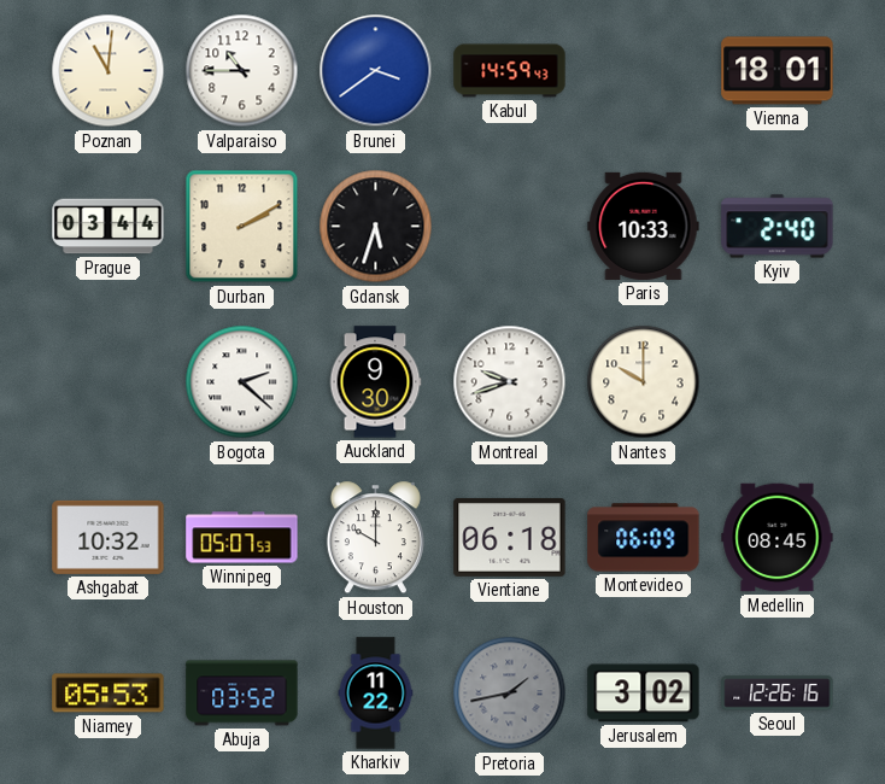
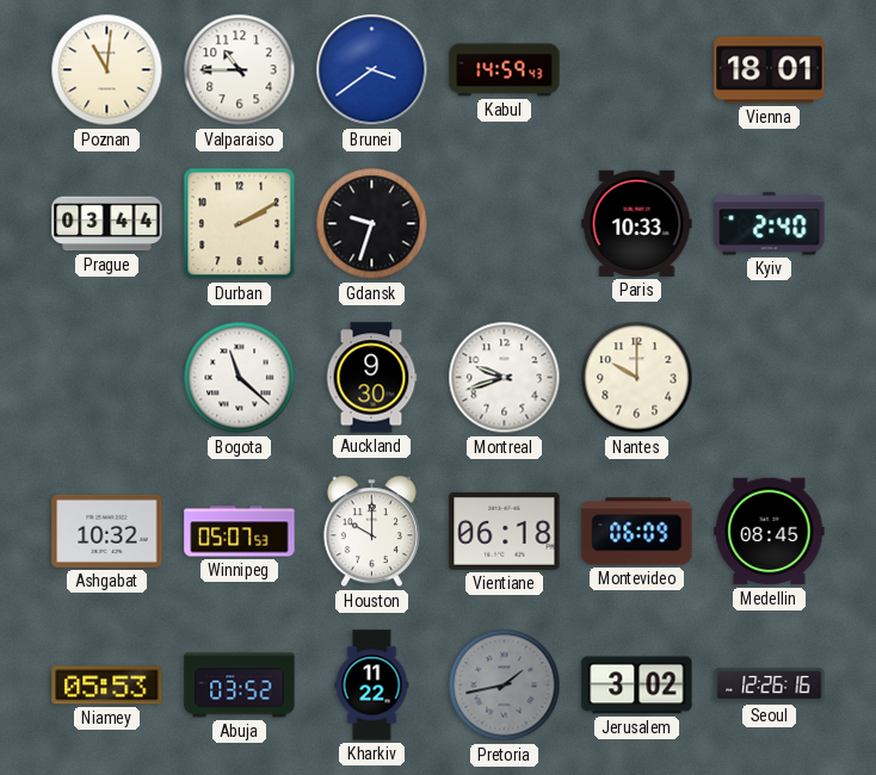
Gdansk: 5:33 -> 9:33 (372, 224)
Bogota: 2:22 -> 11:22 (240, 378)
